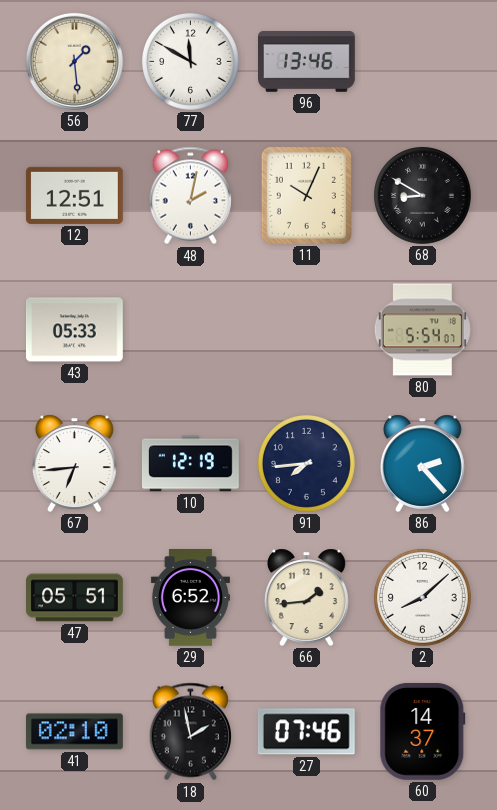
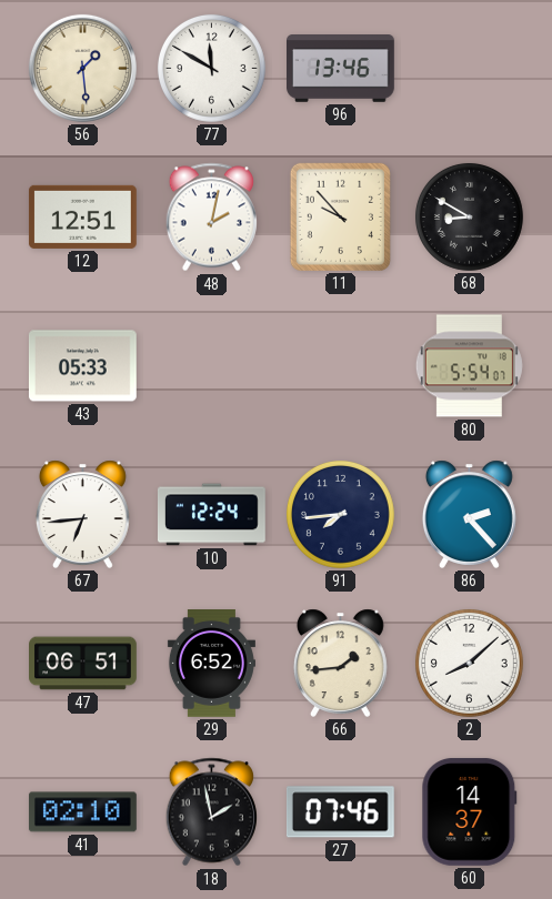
11: 10:04 -> 9:53 (340, 216)
10: 12:19 -> 12:24 (211, 515)
47: 05:51 -> 06:51 (83, 664)
